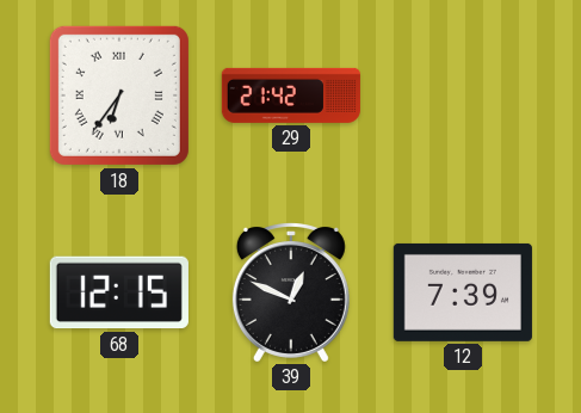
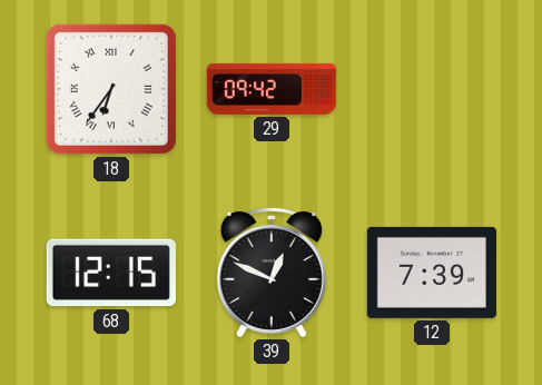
29: 21:42 -> 09:42 (272, 89)
